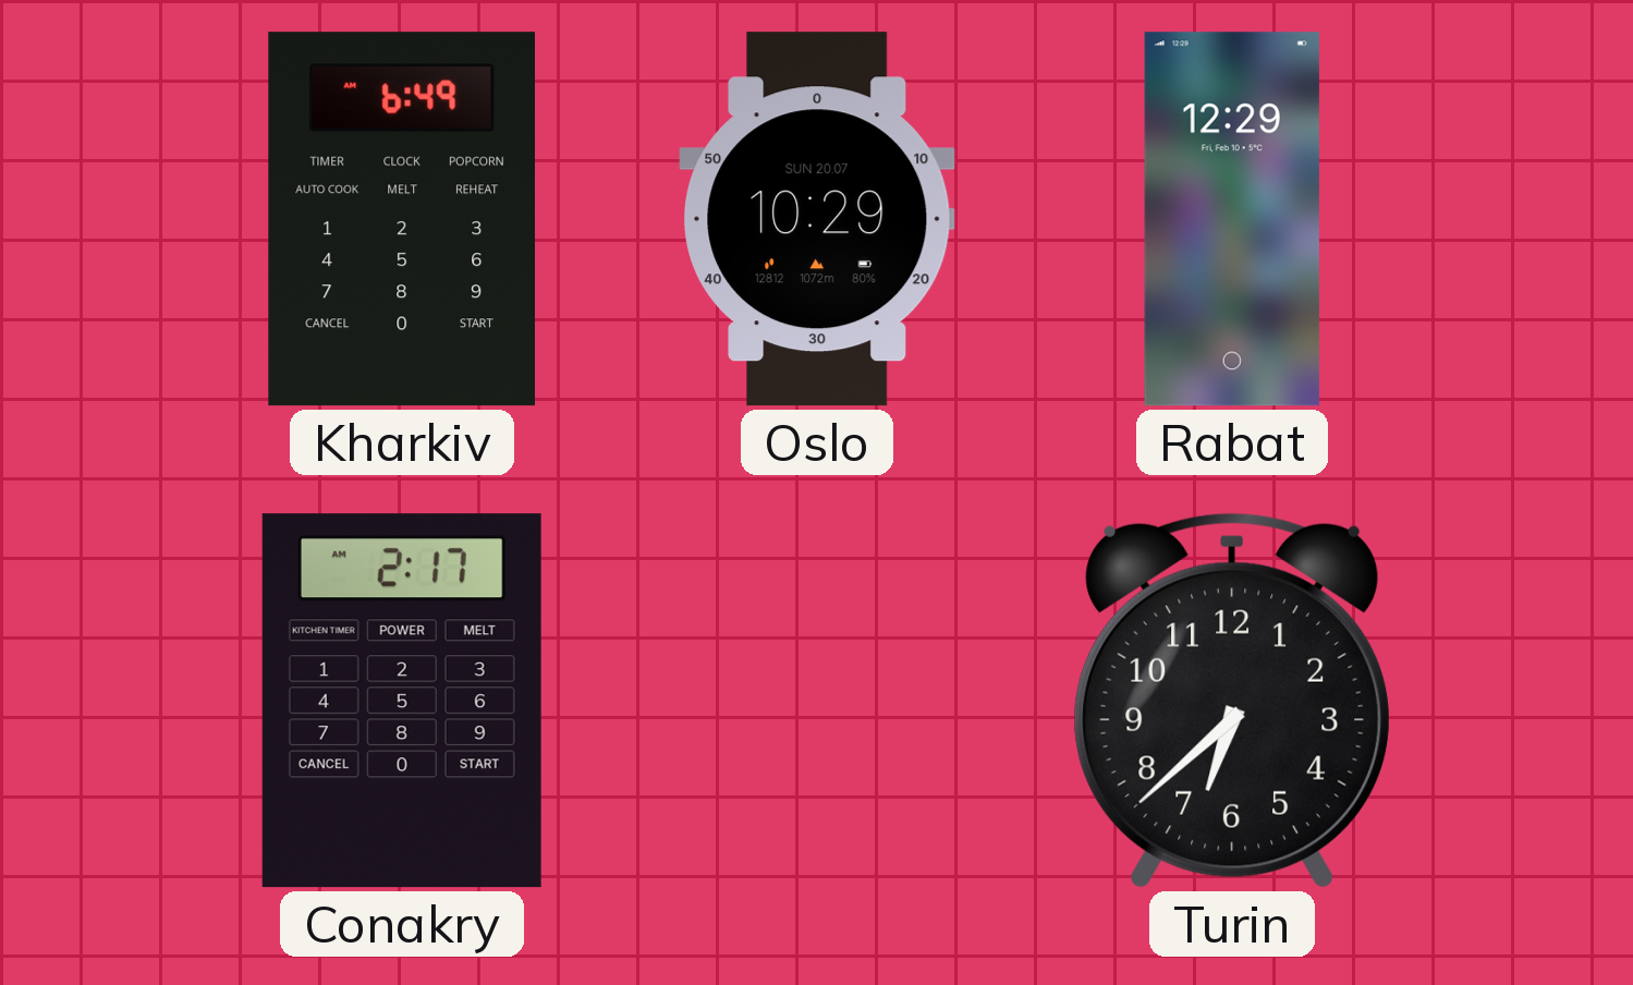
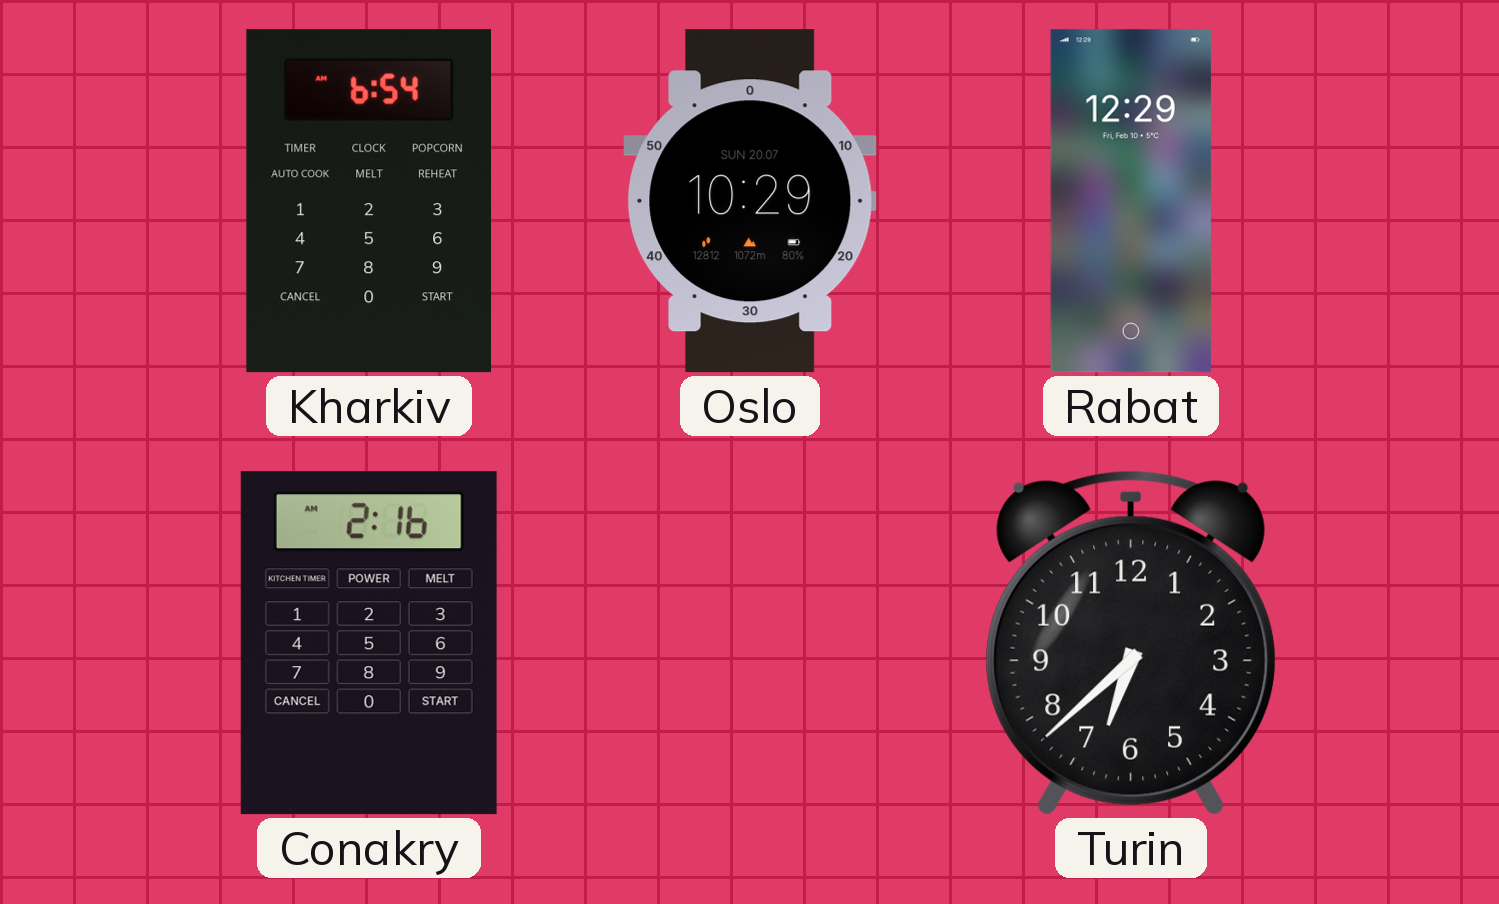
Kharkiv: 6:49 -> 6:54 (368, 201)
Conakry: 2:17 -> 2:16 (369, 643)
